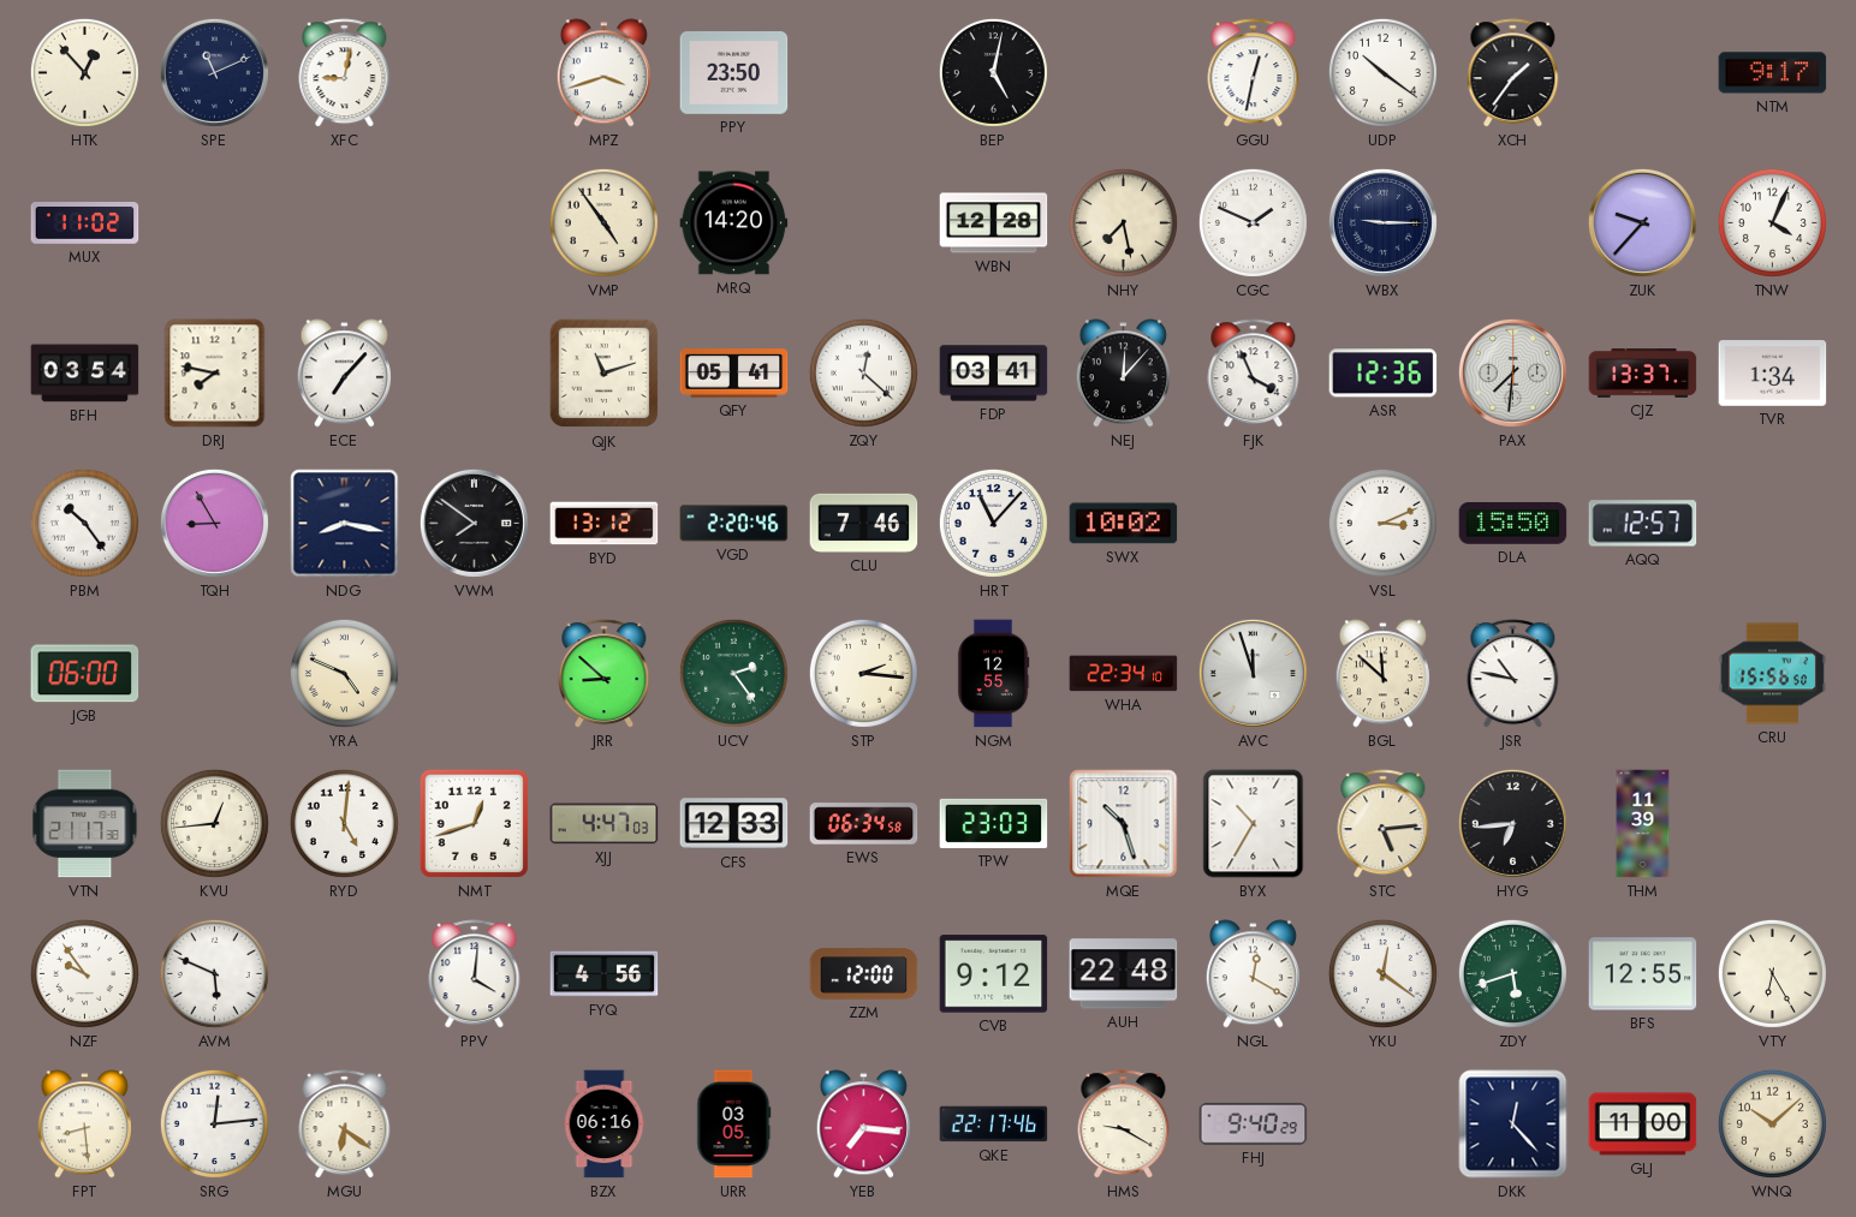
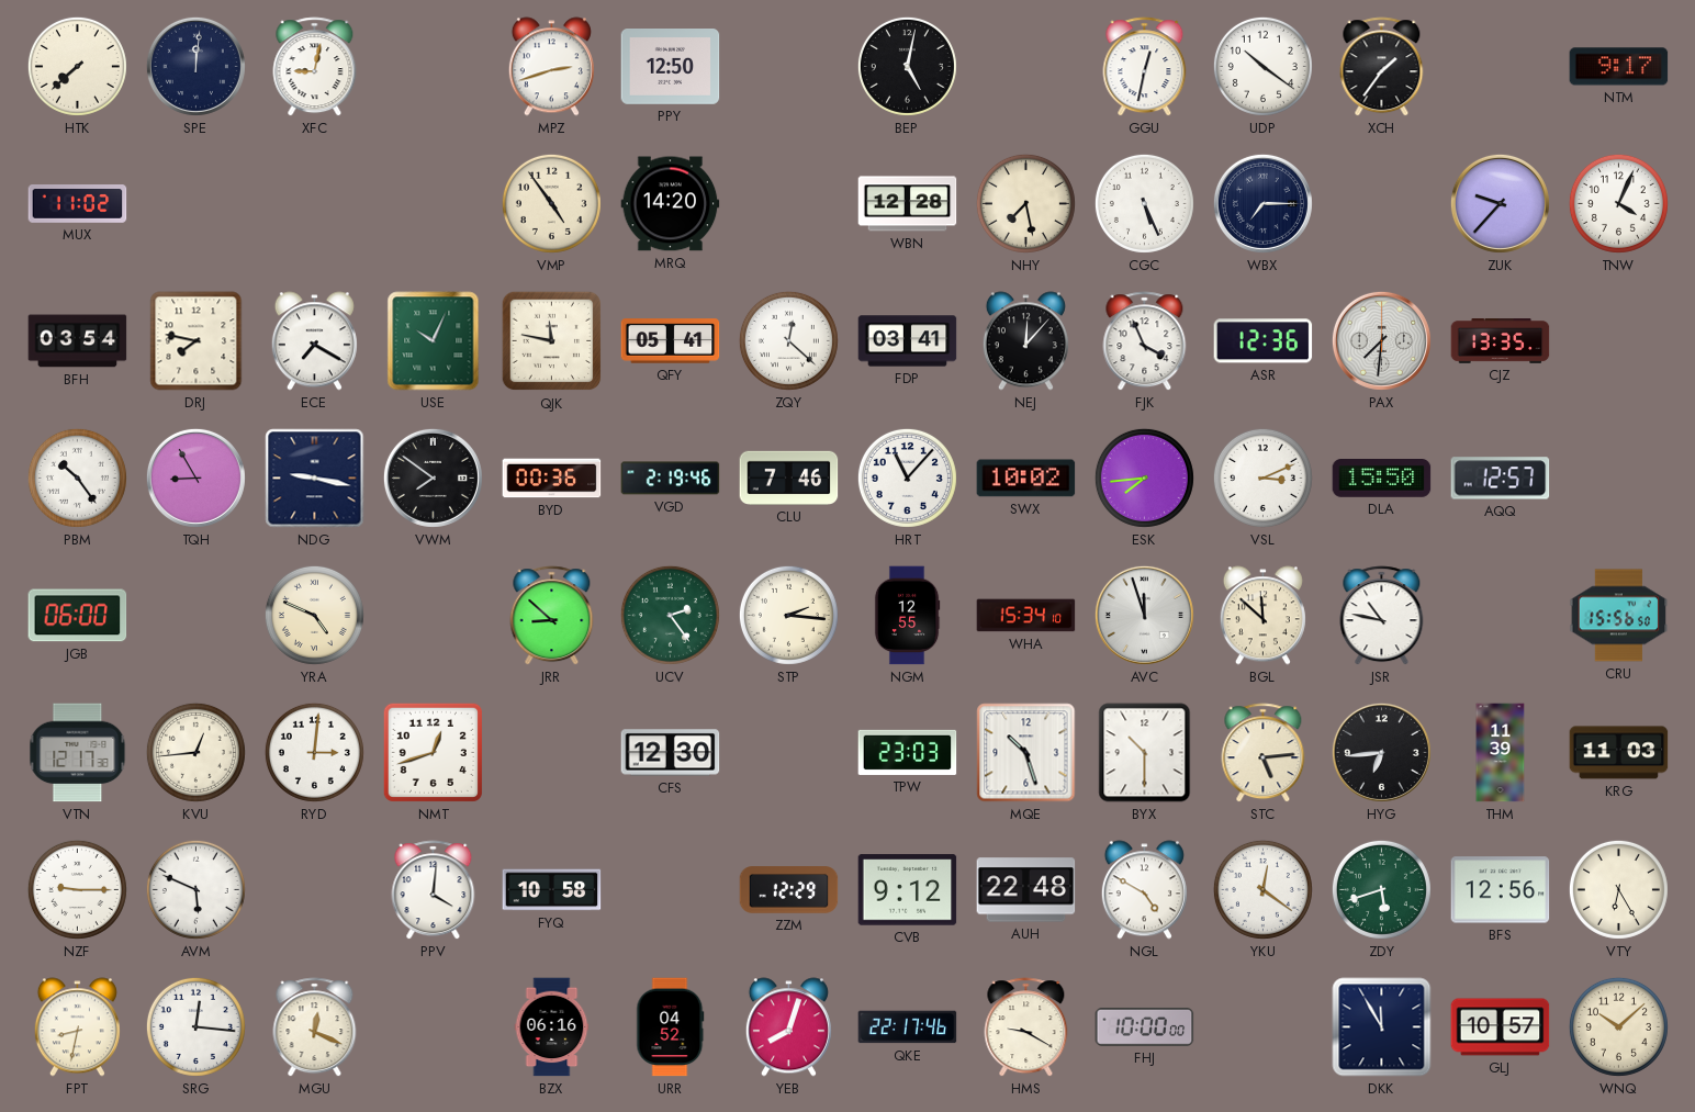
HTK: 12:53 -> 7:38 (77, 66)
SPE: 11:11 -> 12:01 (195, 66)
MPZ: 3:42 -> 2:42 (551, 67)
PPY: 23:50 -> 12:50 (671, 67)
CGC: 1:49 -> 5:26 (1144, 203)
WBX: 9:15 -> 7:15 (1262, 203)
ECE: 7:07 -> 7:20 (314, 341)
USE: none -> 10:04 (434, 341)
QJK: 11:12 -> 11:47 (552, 341)
CJZ: 13:37 -> 13:35 (1501, 341)
TVR: 1:34 -> none (1773, 374)
NDG: 8:17 -> 9:17 (315, 479)
BYD: 13:12 -> 00:36 (552, 479)
VGD: 2:20 -> 2:19 (671, 479)
ESK: none -> 7:44 (1144, 478)
WHA: 22:34 -> 15:34 (1026, 616)
VTN: 21:17 -> 12:17 (78, 753)
RYD: 5:01 -> 3:01 (314, 752)
XJJ: 4:47 -> none (605, 824)
CFS: 12:33 -> 12:30 (671, 753)
EWS: 06:34 -> none (864, 824)
BYX: 10:35 -> 10:30 (1145, 753)
KRG: none -> 11:03 (1619, 753)
NZF: 9:54 -> 9:15 (77, 889)
FYQ: 4:56 -> 10:58 (552, 890)
ZZM: 12:00 -> 12:29 (789, 890)
NGL: 12:20 -> 4:50 (1144, 890)
BFS: 12:55 -> 12:56 (1501, 890)
FPT: 8:29 -> 8:32 (77, 1027)
SRG: 12:14 -> 12:16 (195, 1026)
MGU: 6:21 -> 12:19 (315, 1027)
URR: 03:05 -> 04:52 (671, 1027)
YEB: 7:16 -> 8:03 (788, 1027)
FHJ: 9:40 -> 10:00 (1145, 1026)
DKK: 12:23 -> 11:55 (1382, 1027)
GLJ: 11:00 -> 10:57 (1501, 1027)
